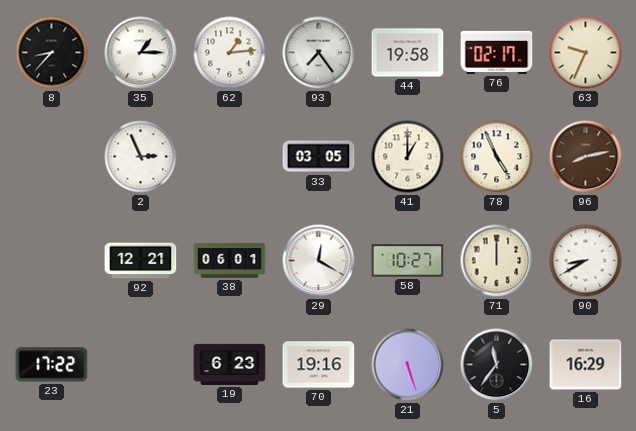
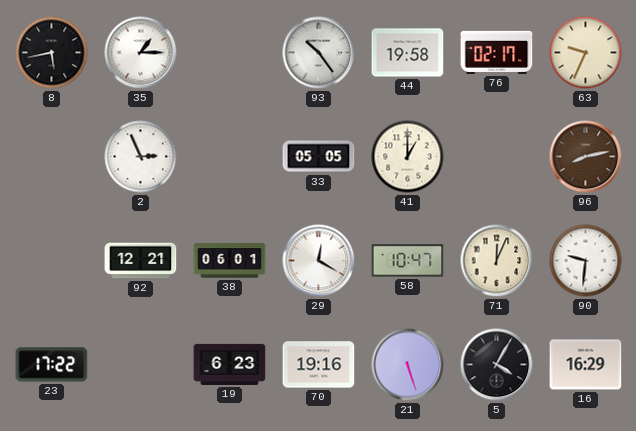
8: 8:37 -> 5:43 (52, 53)
62: 1:14 -> none (230, 53)
93: 7:24 -> 10:24 (319, 53)
33: 03:05 -> 05:05 (319, 157)
78: 4:56 -> none (497, 157)
58: 10:27 -> 10:47 (408, 261)
71: 12:00 -> 12:04 (497, 261)
90: 8:40 -> 9:31 (586, 261)
5: 11:36 -> 4:05 (497, 365)
